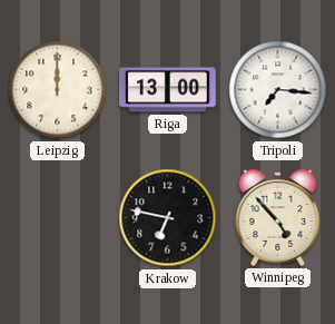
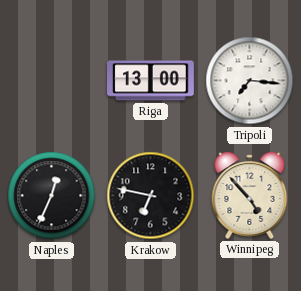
Leipzig: 12:00 -> none (58, 90)
Naples: none -> 12:34 (52, 196)
